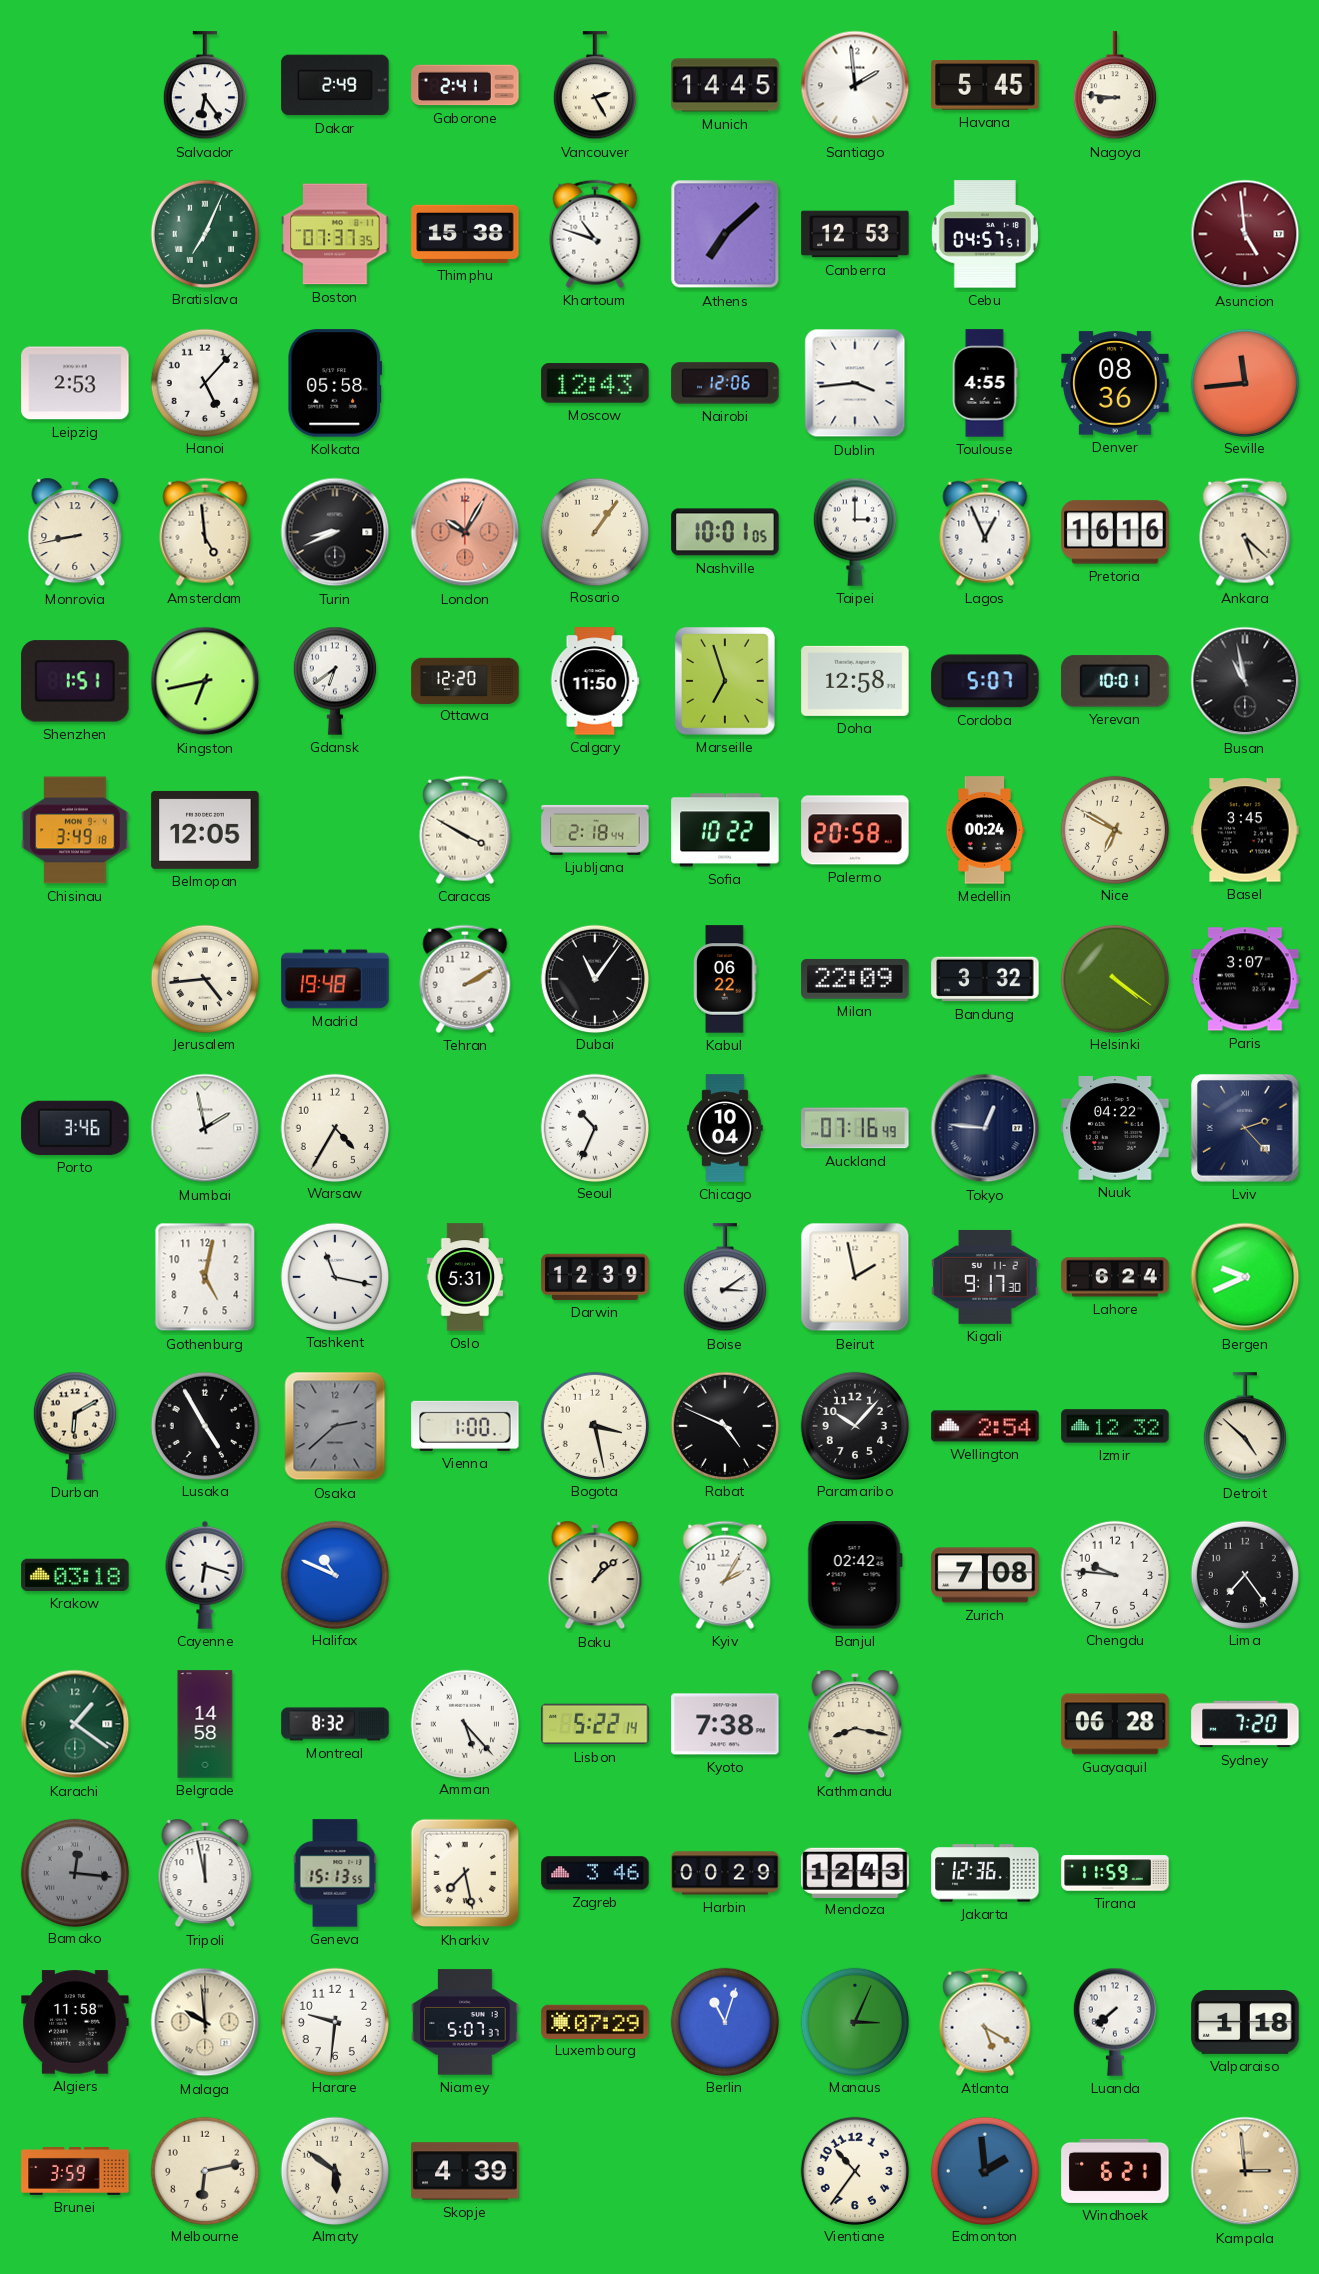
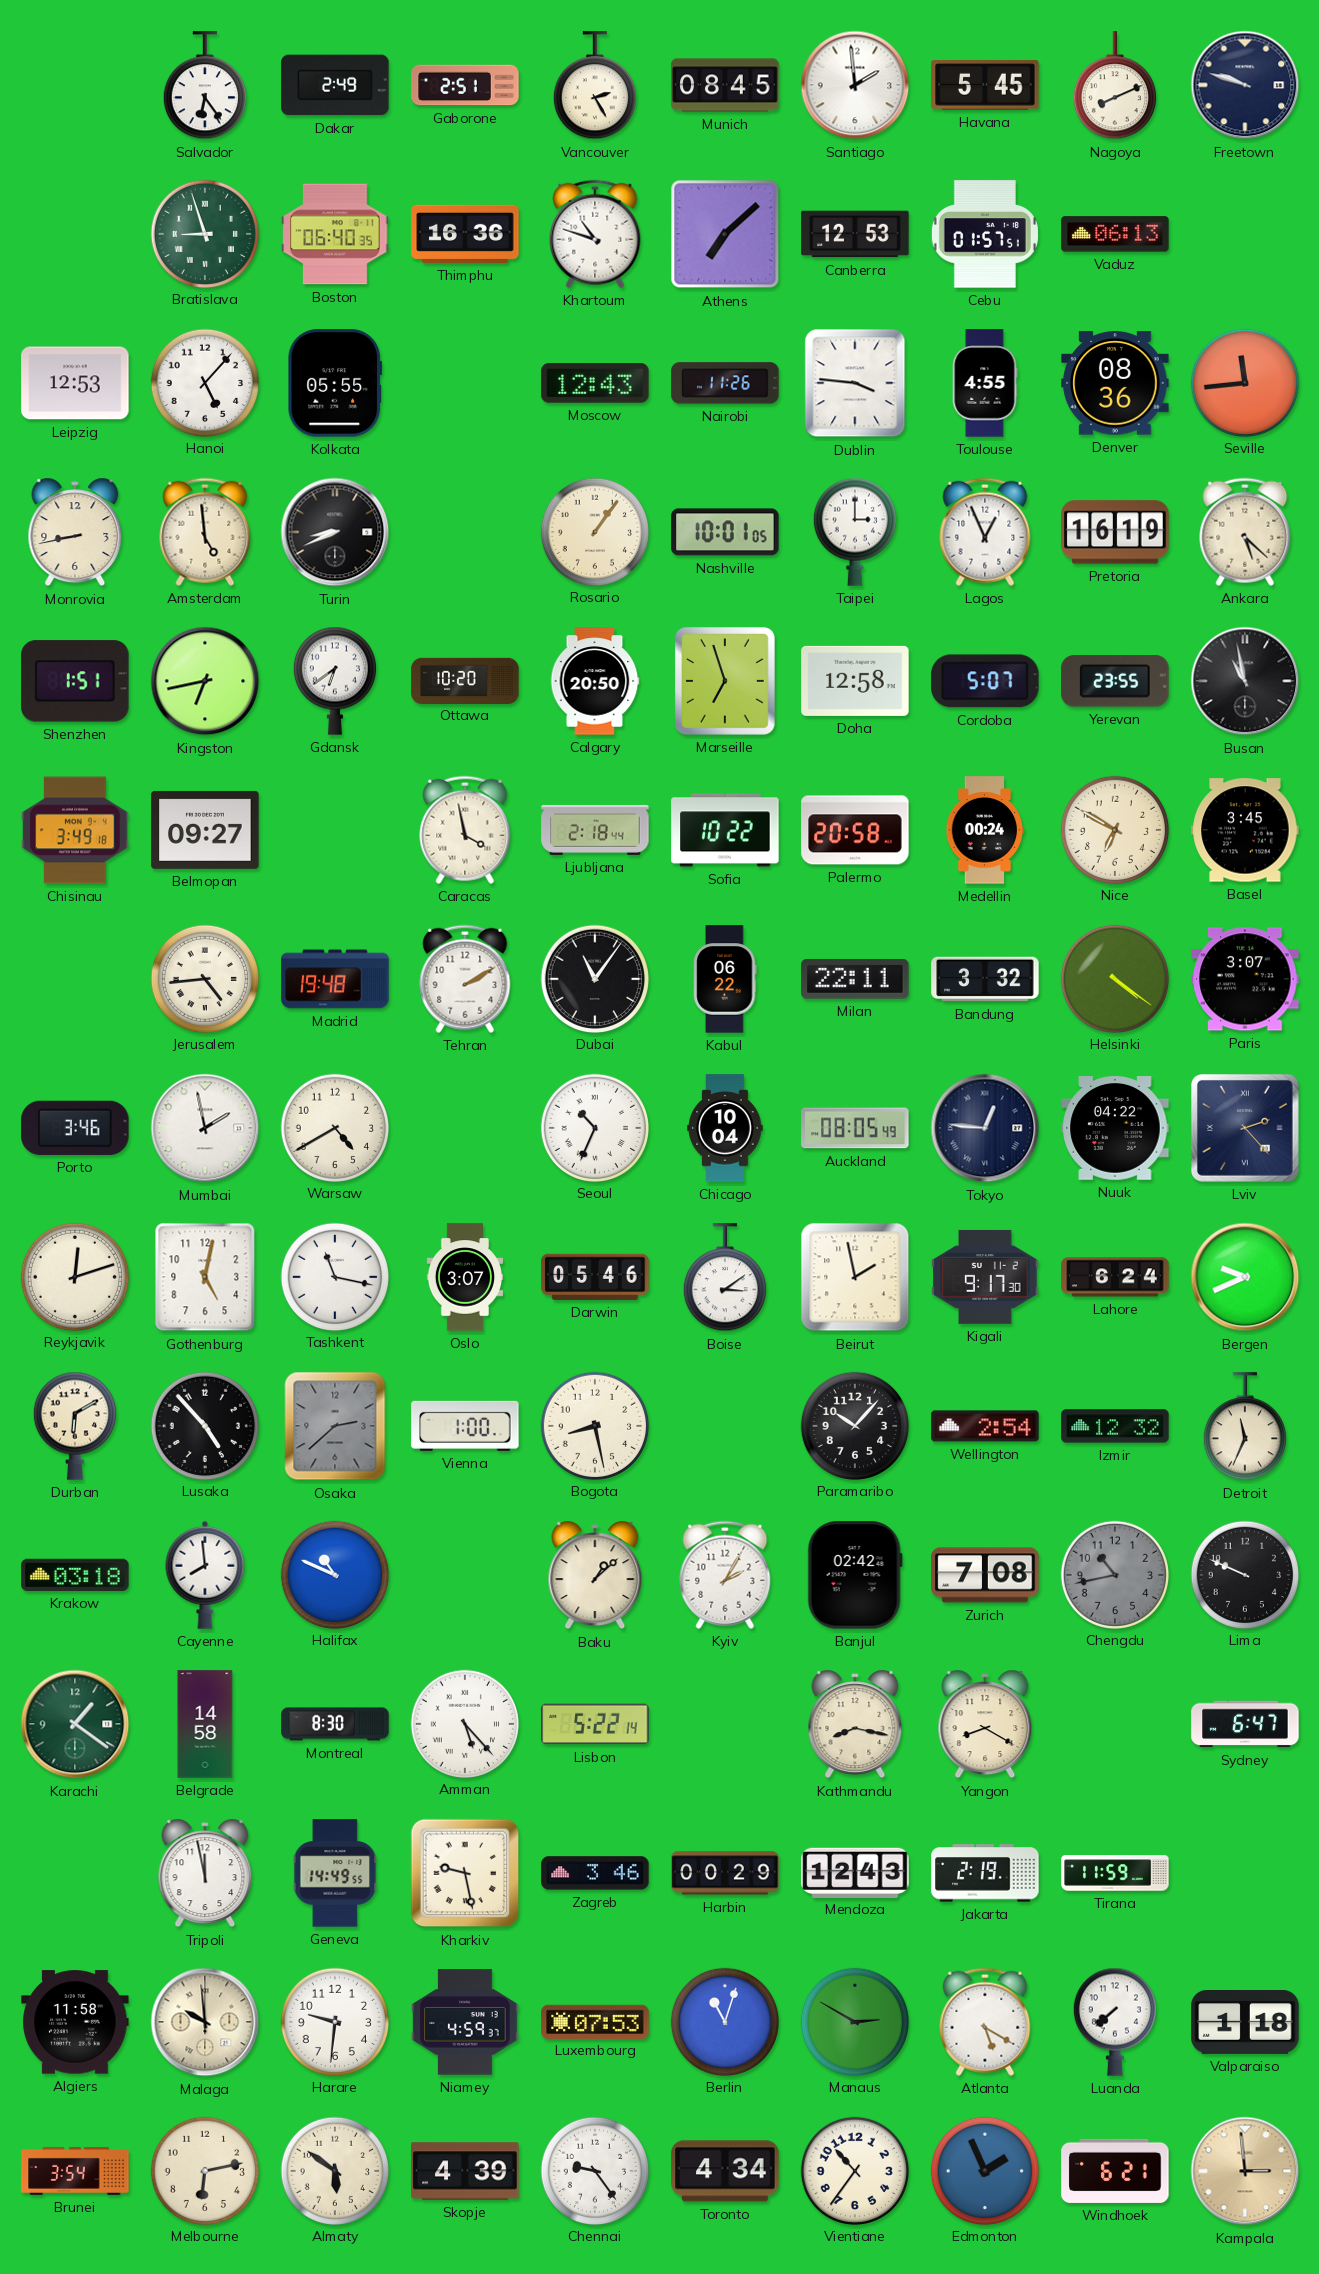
Gaborone: 2:41 -> 2:51 (465, 85)
Munich: 14:45 -> 08:45 (725, 85)
Nagoya: 8:46 -> 8:11 (1115, 86)
Freetown: none -> 9:48 (1245, 85)
Bratislava: 7:04 -> 8:57 (204, 233)
Boston: 07:37 -> 06:40 (335, 234)
Thimphu: 15:38 -> 16:36 (465, 234)
Cebu: 04:57 -> 01:57 (985, 234)
Vaduz: none -> 06:13 (1115, 234)
Asuncion: 4:59 -> none (1245, 234)
Leipzig: 2:53 -> 12:53 (75, 383)
Kolkata: 05:58 -> 05:55 (335, 383)
Nairobi: 12:06 -> 11:26 (725, 383)
Dublin: 3:44 -> 3:46 (855, 383)
London: 10:05 -> none (465, 532)
Pretoria: 16:16 -> 16:19 (1115, 532)
Ottawa: 12:20 -> 10:20 (465, 680)
Calgary: 11:50 -> 20:50 (595, 681)
Yerevan: 10:01 -> 23:55 (1115, 681)
Belmopan: 12:05 -> 09:27 (205, 830)
Caracas: 3:50 -> 3:58 (465, 830)
Milan: 22:09 -> 22:11 (855, 979)
Warsaw: 4:35 -> 4:40 (334, 1127)
Auckland: 07:16 -> 08:05 (855, 1128)
Reykjavik: none -> 12:12 (74, 1276)
Oslo: 5:31 -> 3:07 (464, 1277)
Darwin: 12:39 -> 05:46 (595, 1277)
Lusaka: 4:55 -> 4:53 (204, 1425)
Bogota: 3:28 -> 8:28 (594, 1425)
Rabat: 4:49 -> none (724, 1425)
Detroit: 4:52 -> 11:34 (1245, 1427)
Cayenne: 6:18 -> 7:59 (205, 1575)
Chengdu: 9:46 -> 10:43 (1114, 1574)
Chengdu dial: white -> grey (1114, 1574)
Lima: 7:24 -> 9:49 (1244, 1574)
Montreal: 8:32 -> 8:30 (335, 1724)
Kyoto: 7:38 -> none (725, 1724)
Yangon: none -> 8:20 (985, 1724)
Guayaquil: 06:28 -> none (1115, 1724)
Sydney: 7:20 -> 6:47 (1245, 1724)
Bamako: 12:16 -> none (74, 1872)
Geneva: 15:13 -> 14:49 (335, 1873)
Kharkiv: 7:28 -> 9:28 (465, 1873)
Jakarta: 12:36 -> 2:19 (985, 1873)
Niamey: 5:07 -> 4:59 (465, 2022)
Luxembourg: 07:29 -> 07:53 (595, 2021)
Manaus: 3:04 -> 2:50 (854, 2021)
Brunei: 3:59 -> 3:54 (75, 2171)
Chennai: none -> 9:24 (594, 2170)
Toronto: none -> 4:34 (725, 2171)
Edmonton: 1:59 -> 1:56 (984, 2170)
